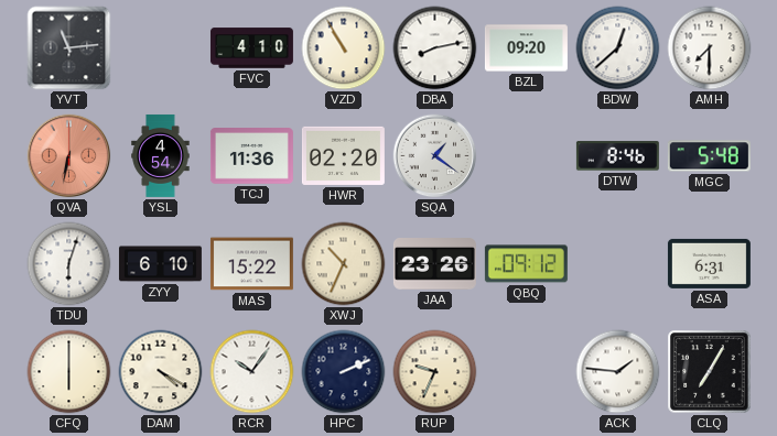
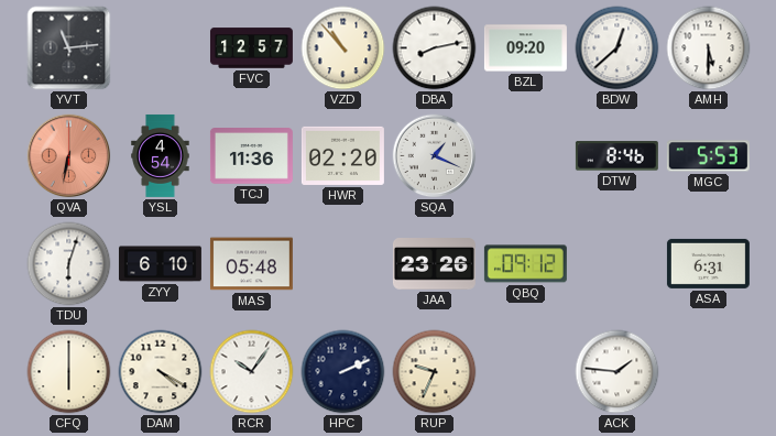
FVC: 4:10 -> 12:57 (251, 48)
VZD: 10:55 -> 10:53 (343, 48)
AMH: 7:30 -> 5:30 (709, 48)
SQA: 1:21 -> 1:19 (435, 156)
MGC: 5:48 -> 5:53 (708, 156)
MAS: 15:22 -> 05:48 (251, 264)
XWJ: 10:34 -> none (344, 264)
CLQ: 7:05 -> none (710, 372)
